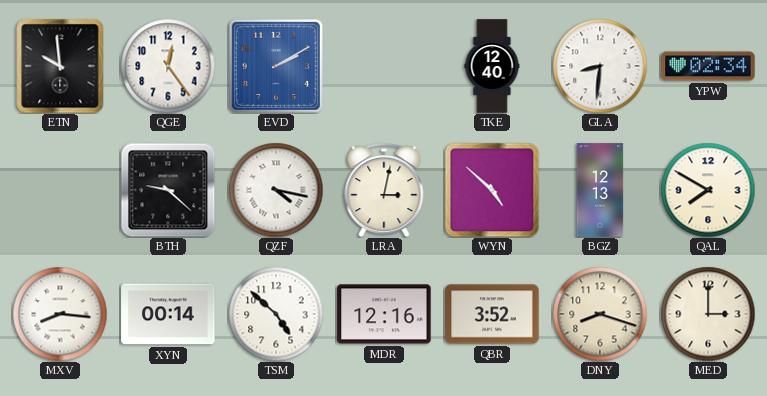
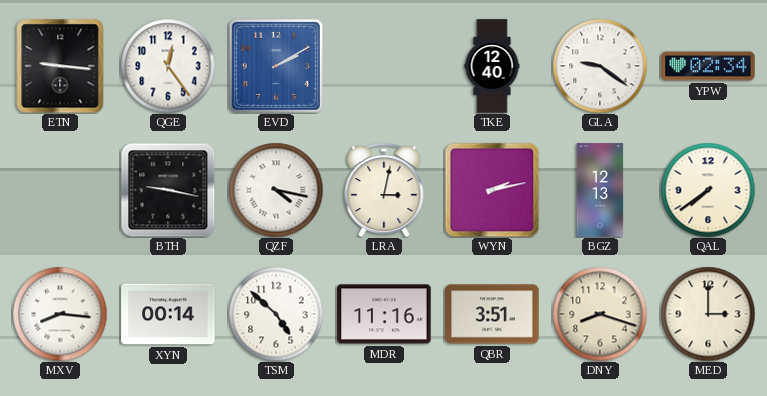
ETN: 9:59 -> 9:16 (60, 66)
GLA: 8:31 -> 9:21 (600, 66)
BTH: 9:22 -> 9:17 (168, 190)
WYN: 4:52 -> 2:13 (492, 190)
QAL: 7:50 -> 7:39 (708, 190)
MDR: 12:16 -> 11:16 (384, 314)
QBR: 3:52 -> 3:51 (492, 314)
